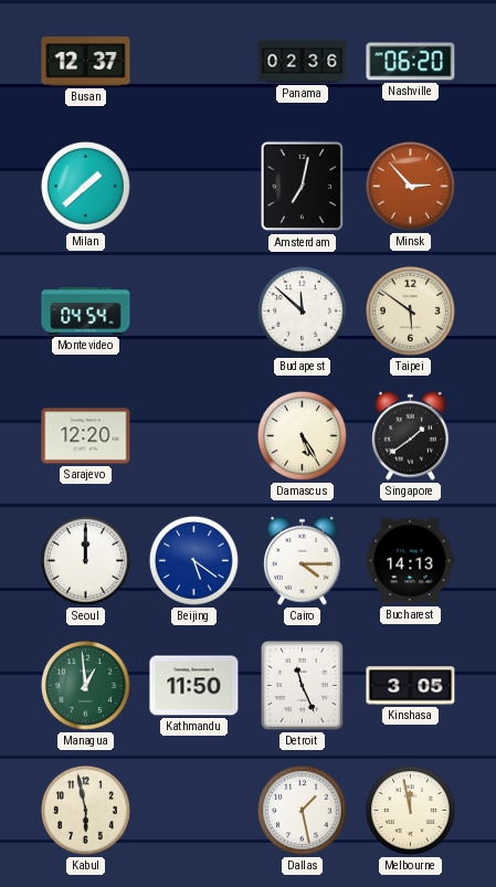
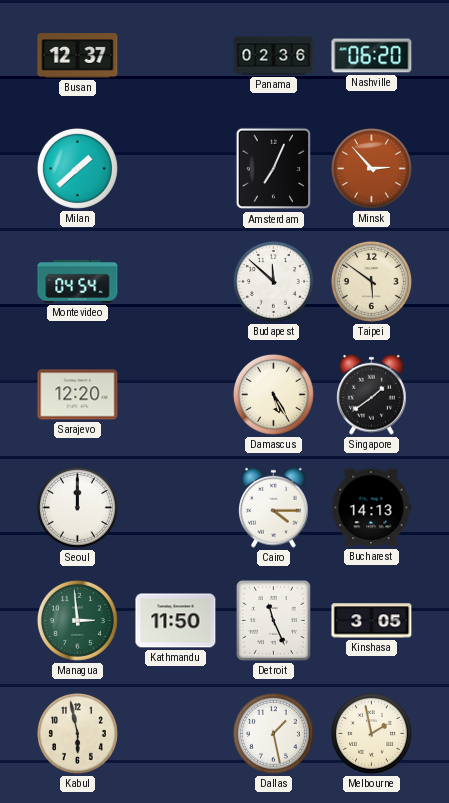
Amsterdam: 7:02 -> 7:04 (274, 169)
Beijing: 5:21 -> none (193, 560)
Managua: 12:59 -> 2:59 (77, 620)
Melbourne: 11:58 -> 1:58 (371, 733)
